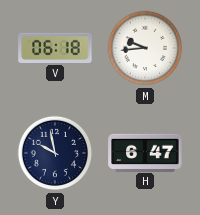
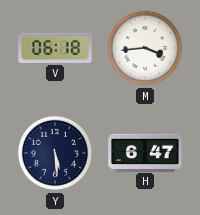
M: 9:44 -> 3:44 (145, 48)
Y: 9:58 -> 5:29 (55, 153)
